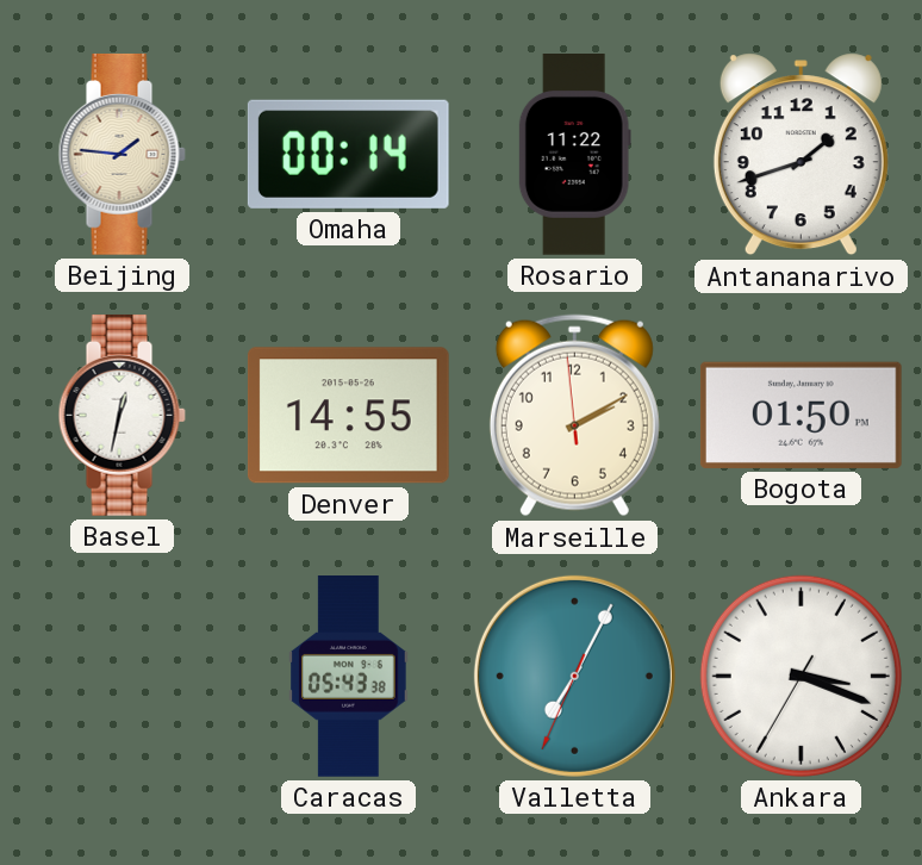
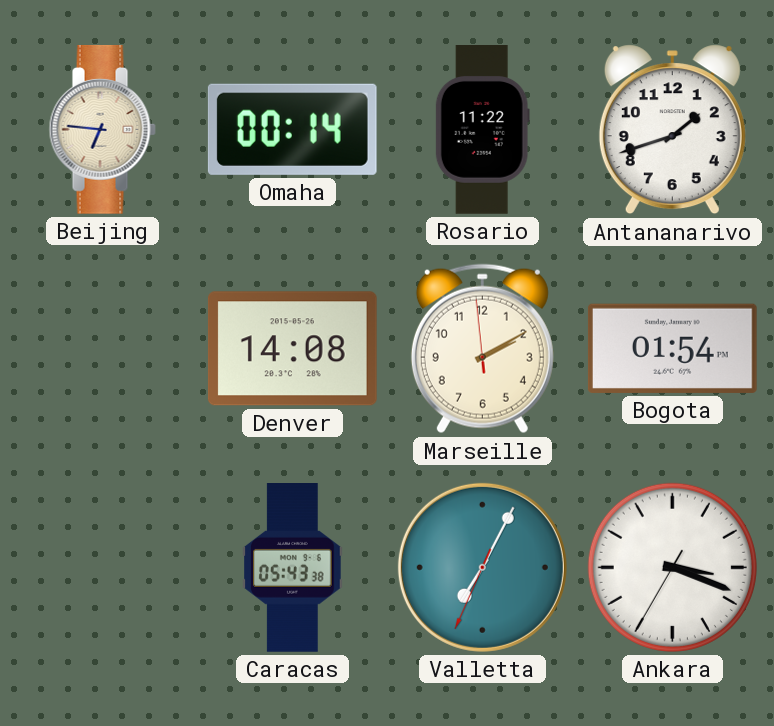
Beijing: 1:46 -> 6:46 (102, 130)
Basel: 12:32 -> none (122, 416)
Denver: 14:55 -> 14:08 (292, 349)
Bogota: 01:50 -> 01:54 (672, 348)
